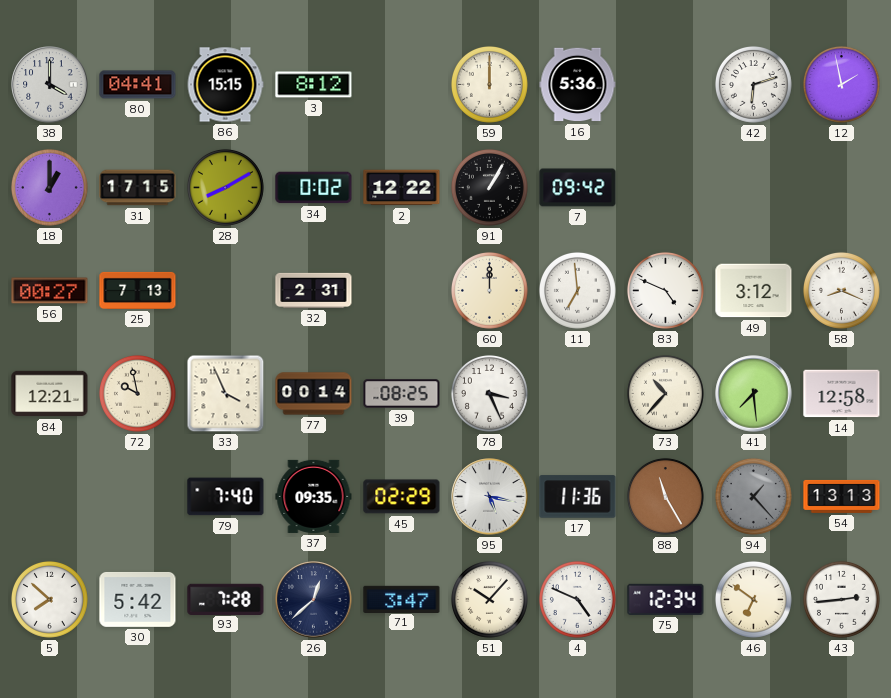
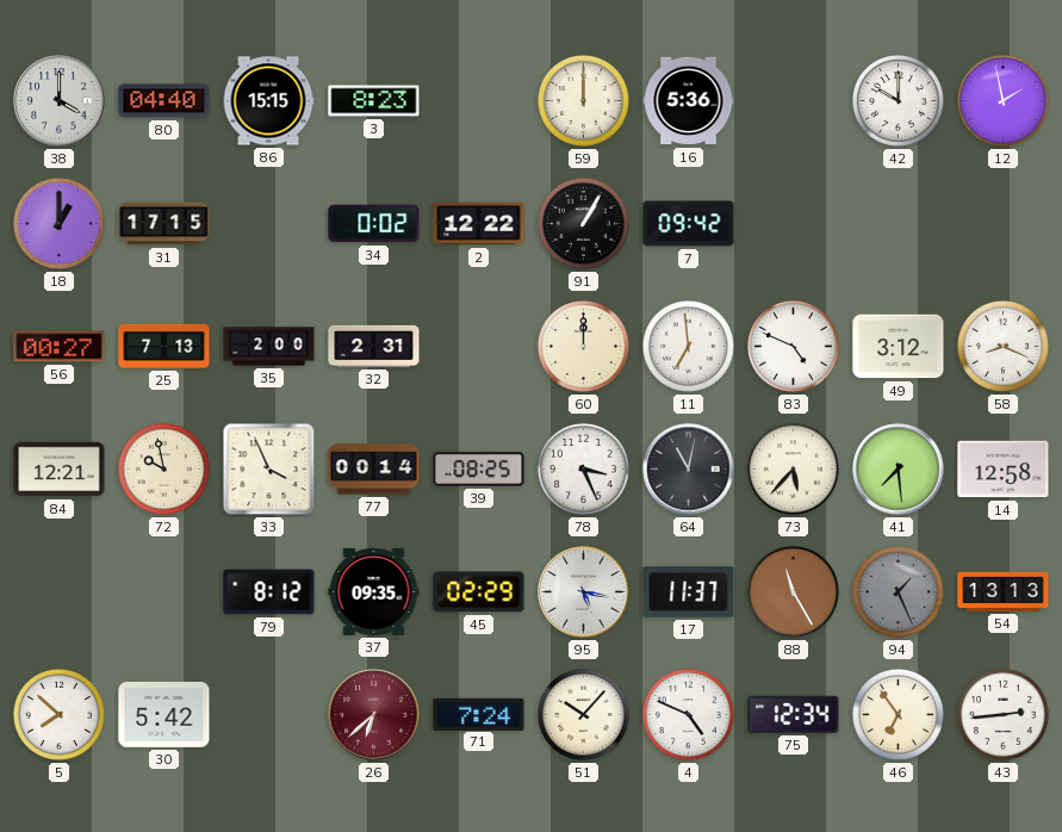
80: 04:41 -> 04:40 (164, 101)
3: 8:12 -> 8:23 (374, 101)
42: 6:12 -> 10:00 (898, 100)
28: 8:10 -> none (225, 187)
35: none -> 2:00 (269, 347)
64: none -> 11:02 (689, 470)
73: 10:37 -> 5:37 (793, 468)
79: 7:40 -> 8:12 (269, 592)
17: 11:36 -> 11:37 (689, 592)
94: 1:23 -> 1:26 (898, 591)
93: 7:28 -> none (226, 599)
26: 12:38 -> 6:38 (374, 715)
26 dial: navy -> burgundy (374, 715)
71: 3:47 -> 7:24 (479, 714)
46: 6:51 -> 6:54 (898, 714)
